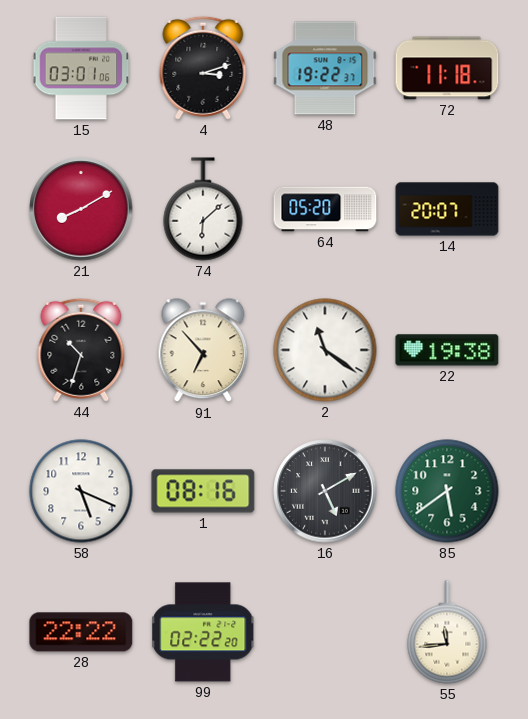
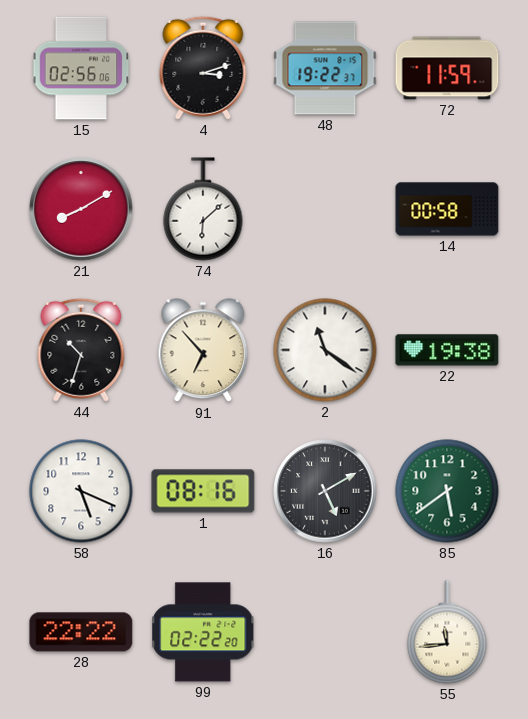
15: 03:01 -> 02:56 (81, 68)
72: 11:18 -> 11:59 (447, 68)
64: 05:20 -> none (325, 209)
14: 20:07 -> 00:58 (447, 209)
